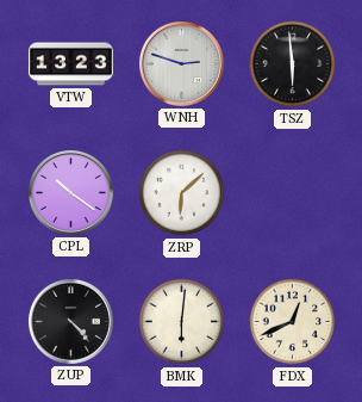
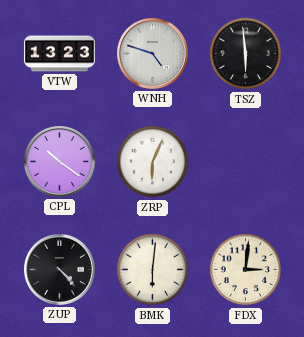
WNH: 2:48 -> 4:48 (152, 53)
ZRP: 6:08 -> 6:04 (153, 162)
FDX: 12:41 -> 3:01 (246, 270)
